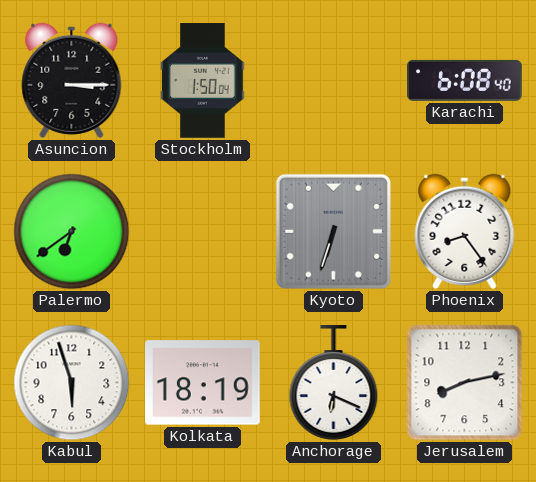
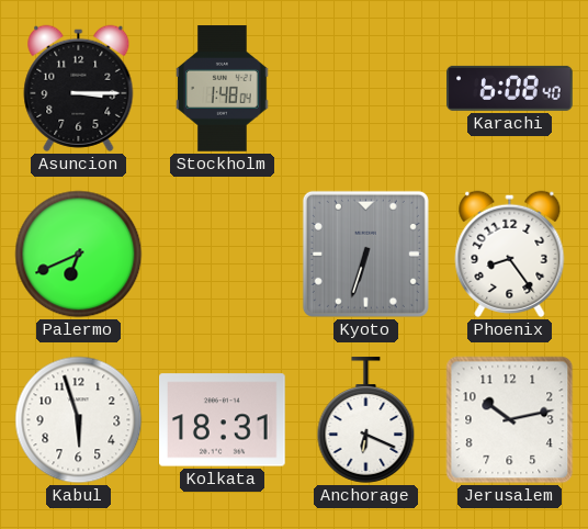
Stockholm: 1:50 -> 1:48 (223, 89)
Palermo: 6:39 -> 6:41 (79, 255)
Kolkata: 18:19 -> 18:31 (223, 420)
Jerusalem: 8:13 -> 10:13 (510, 420)
